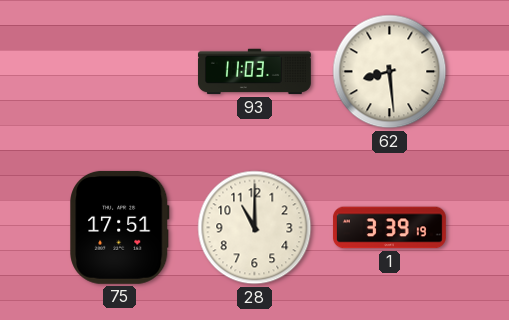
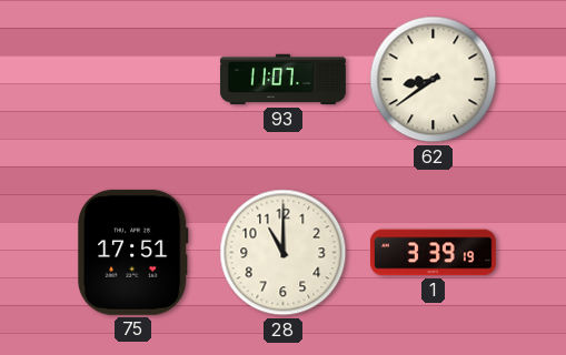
93: 11:03 -> 11:07 (282, 80)
62: 8:29 -> 8:39 (434, 80)
